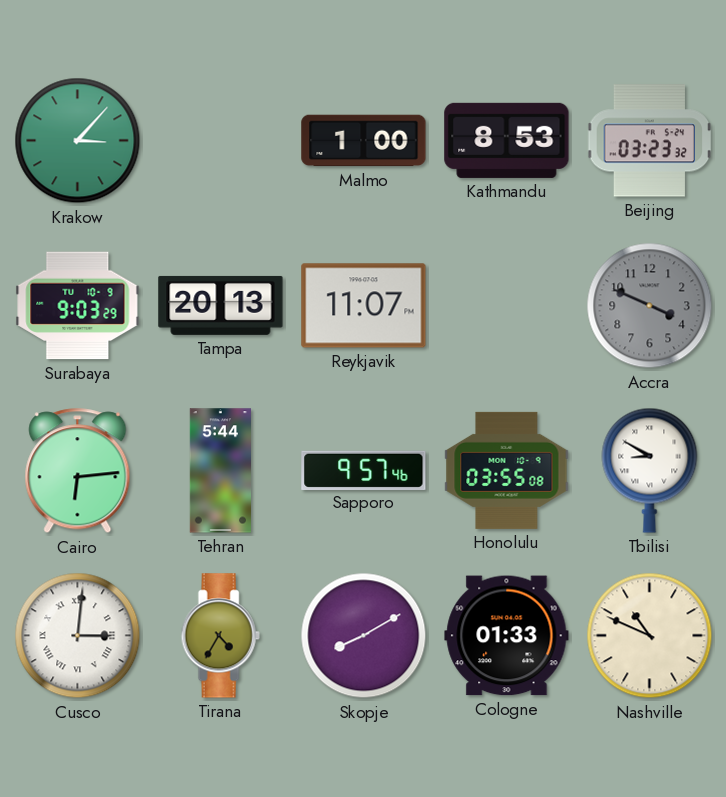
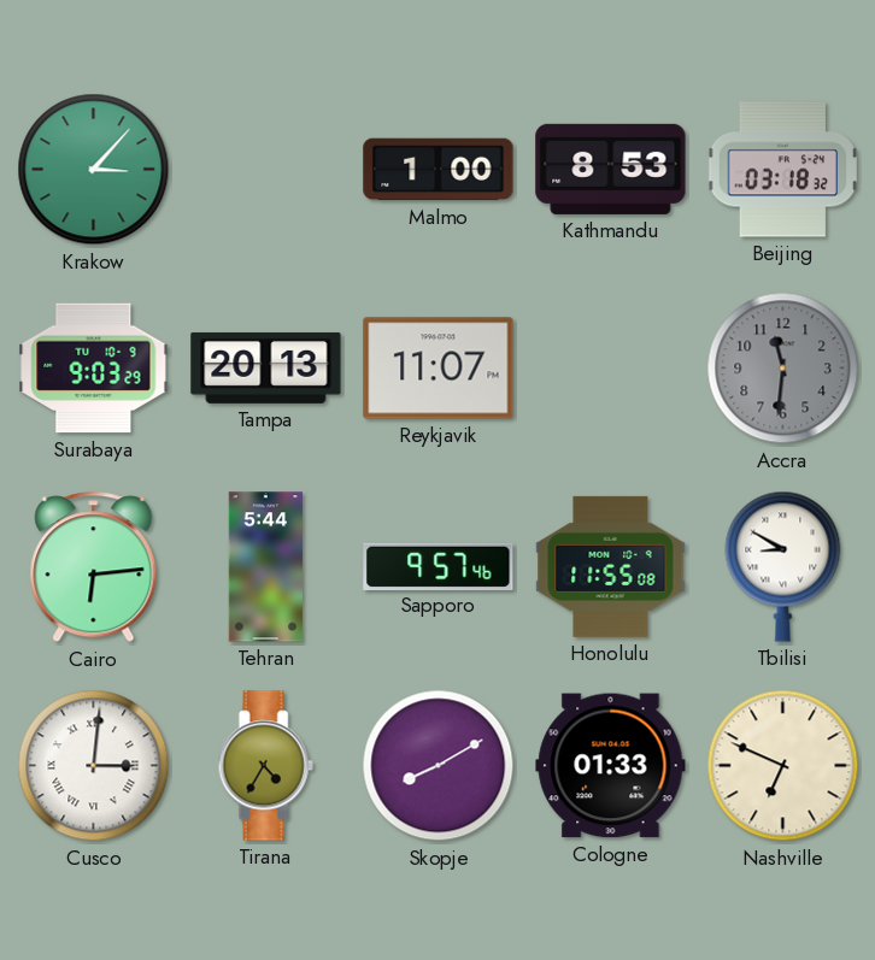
Beijing: 03:23 -> 03:18 (783, 170)
Accra: 3:49 -> 11:31 (783, 369)
Honolulu: 03:55 -> 11:55 (611, 566)
Nashville: 10:49 -> 6:49 (783, 766)
